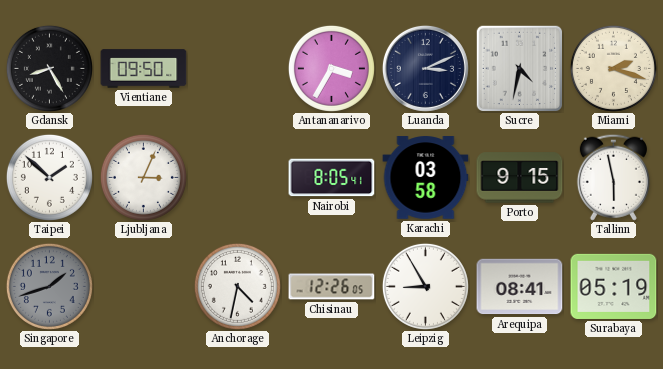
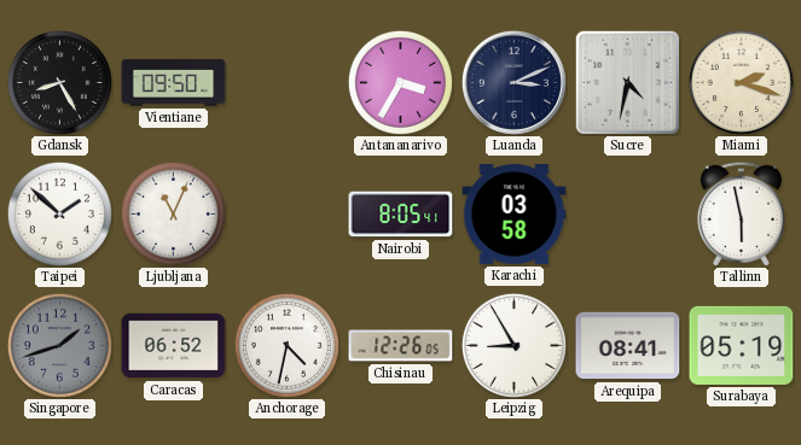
Ljubljana: 3:04 -> 11:04 (173, 213)
Porto: 9:15 -> none (520, 178)
Caracas: none -> 06:52 (174, 346)
